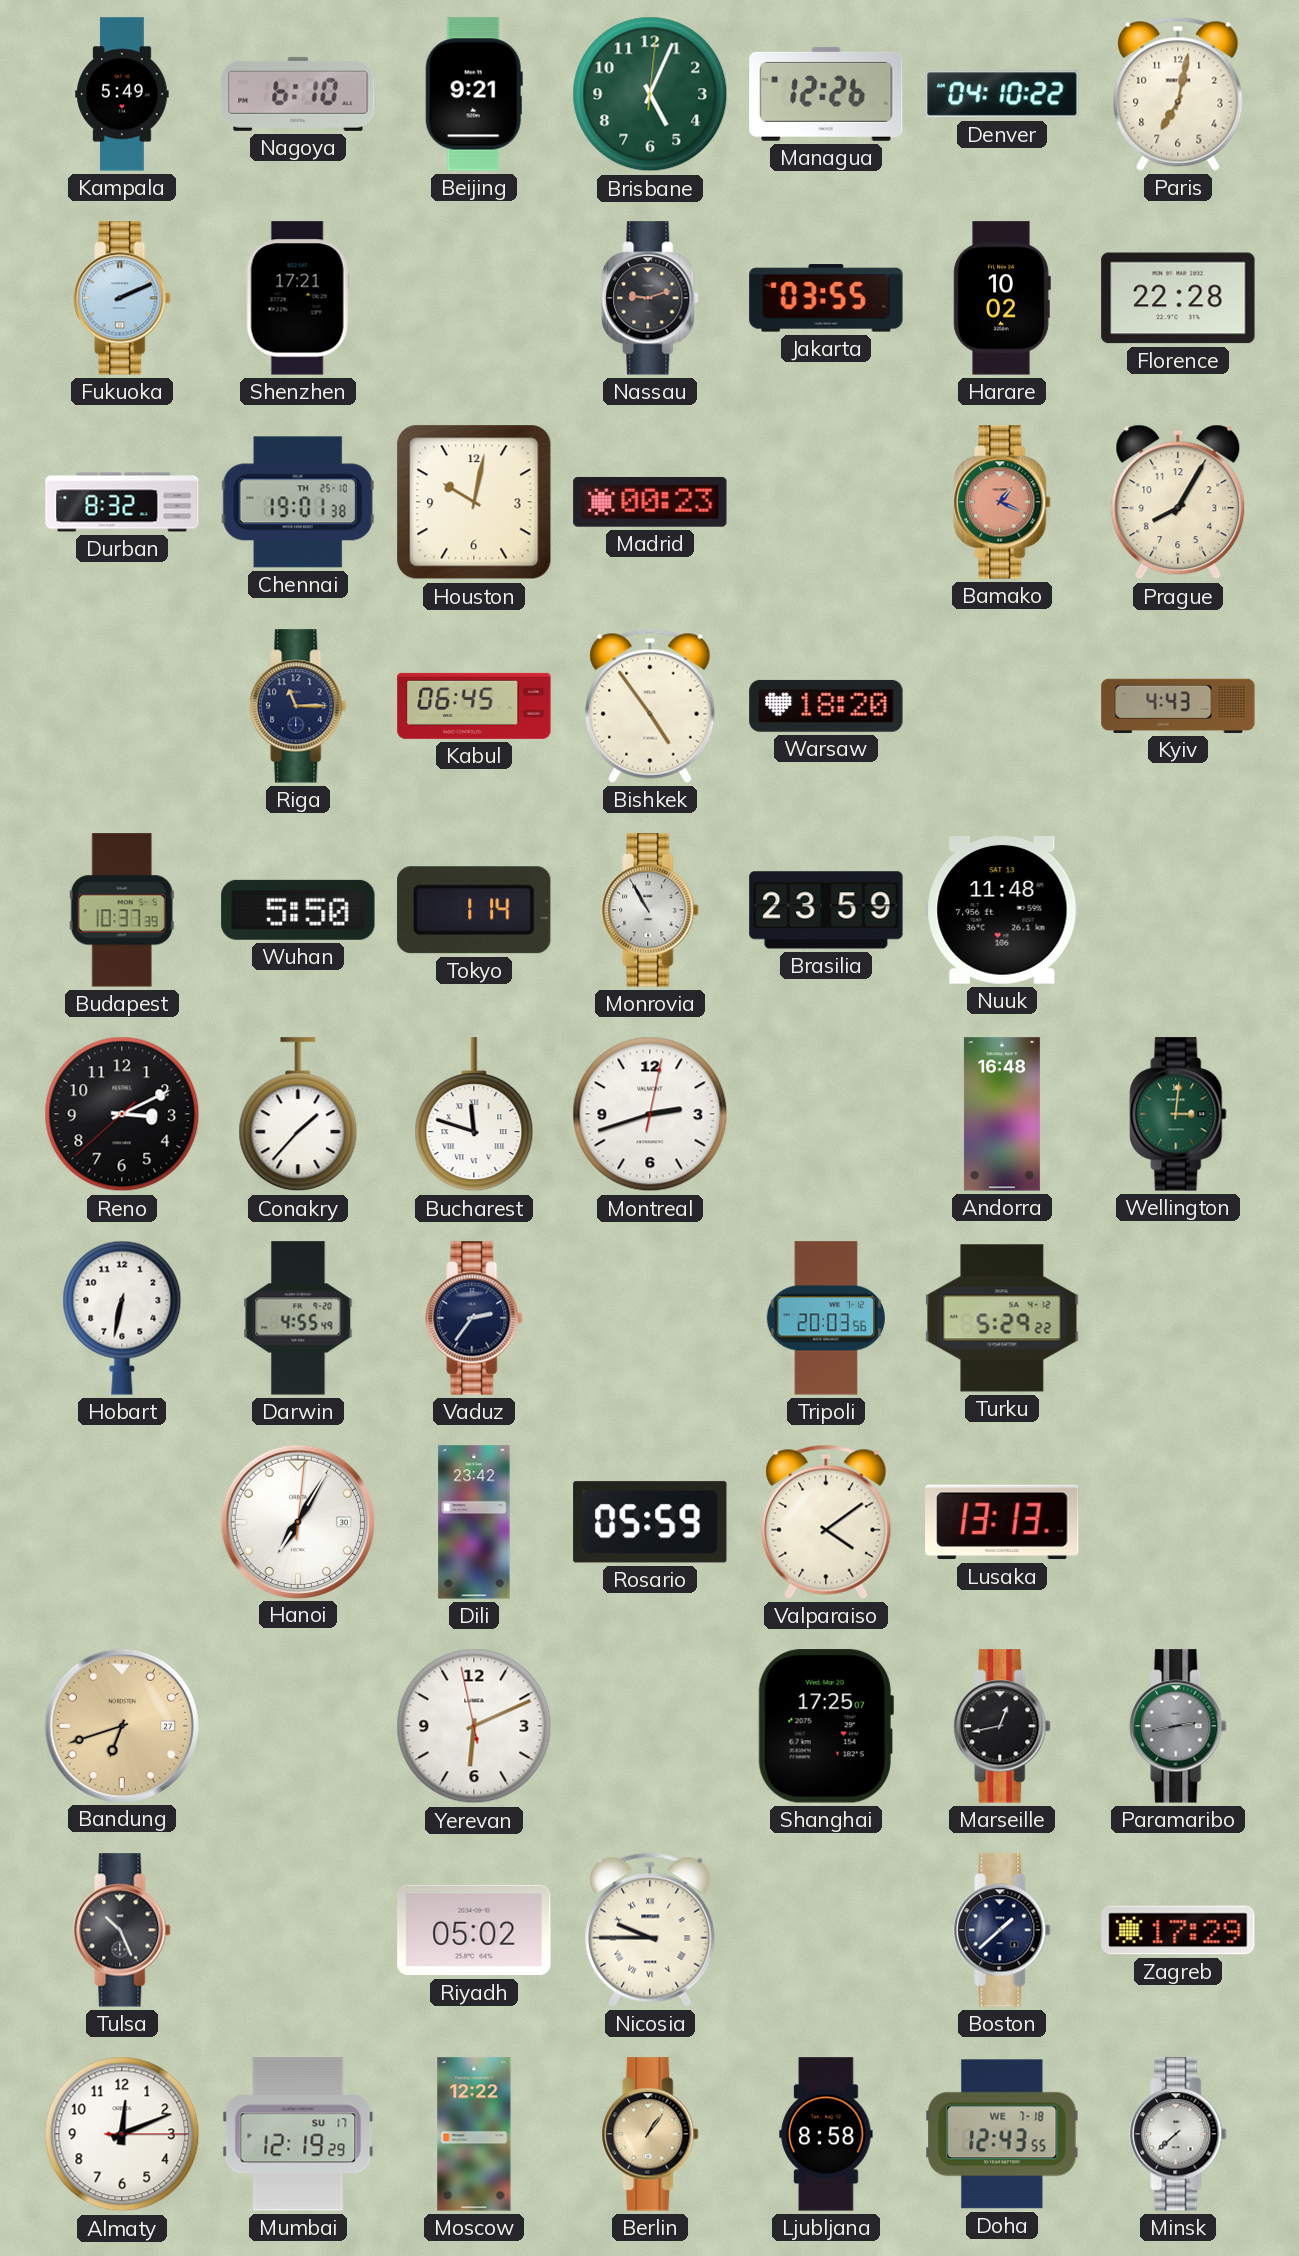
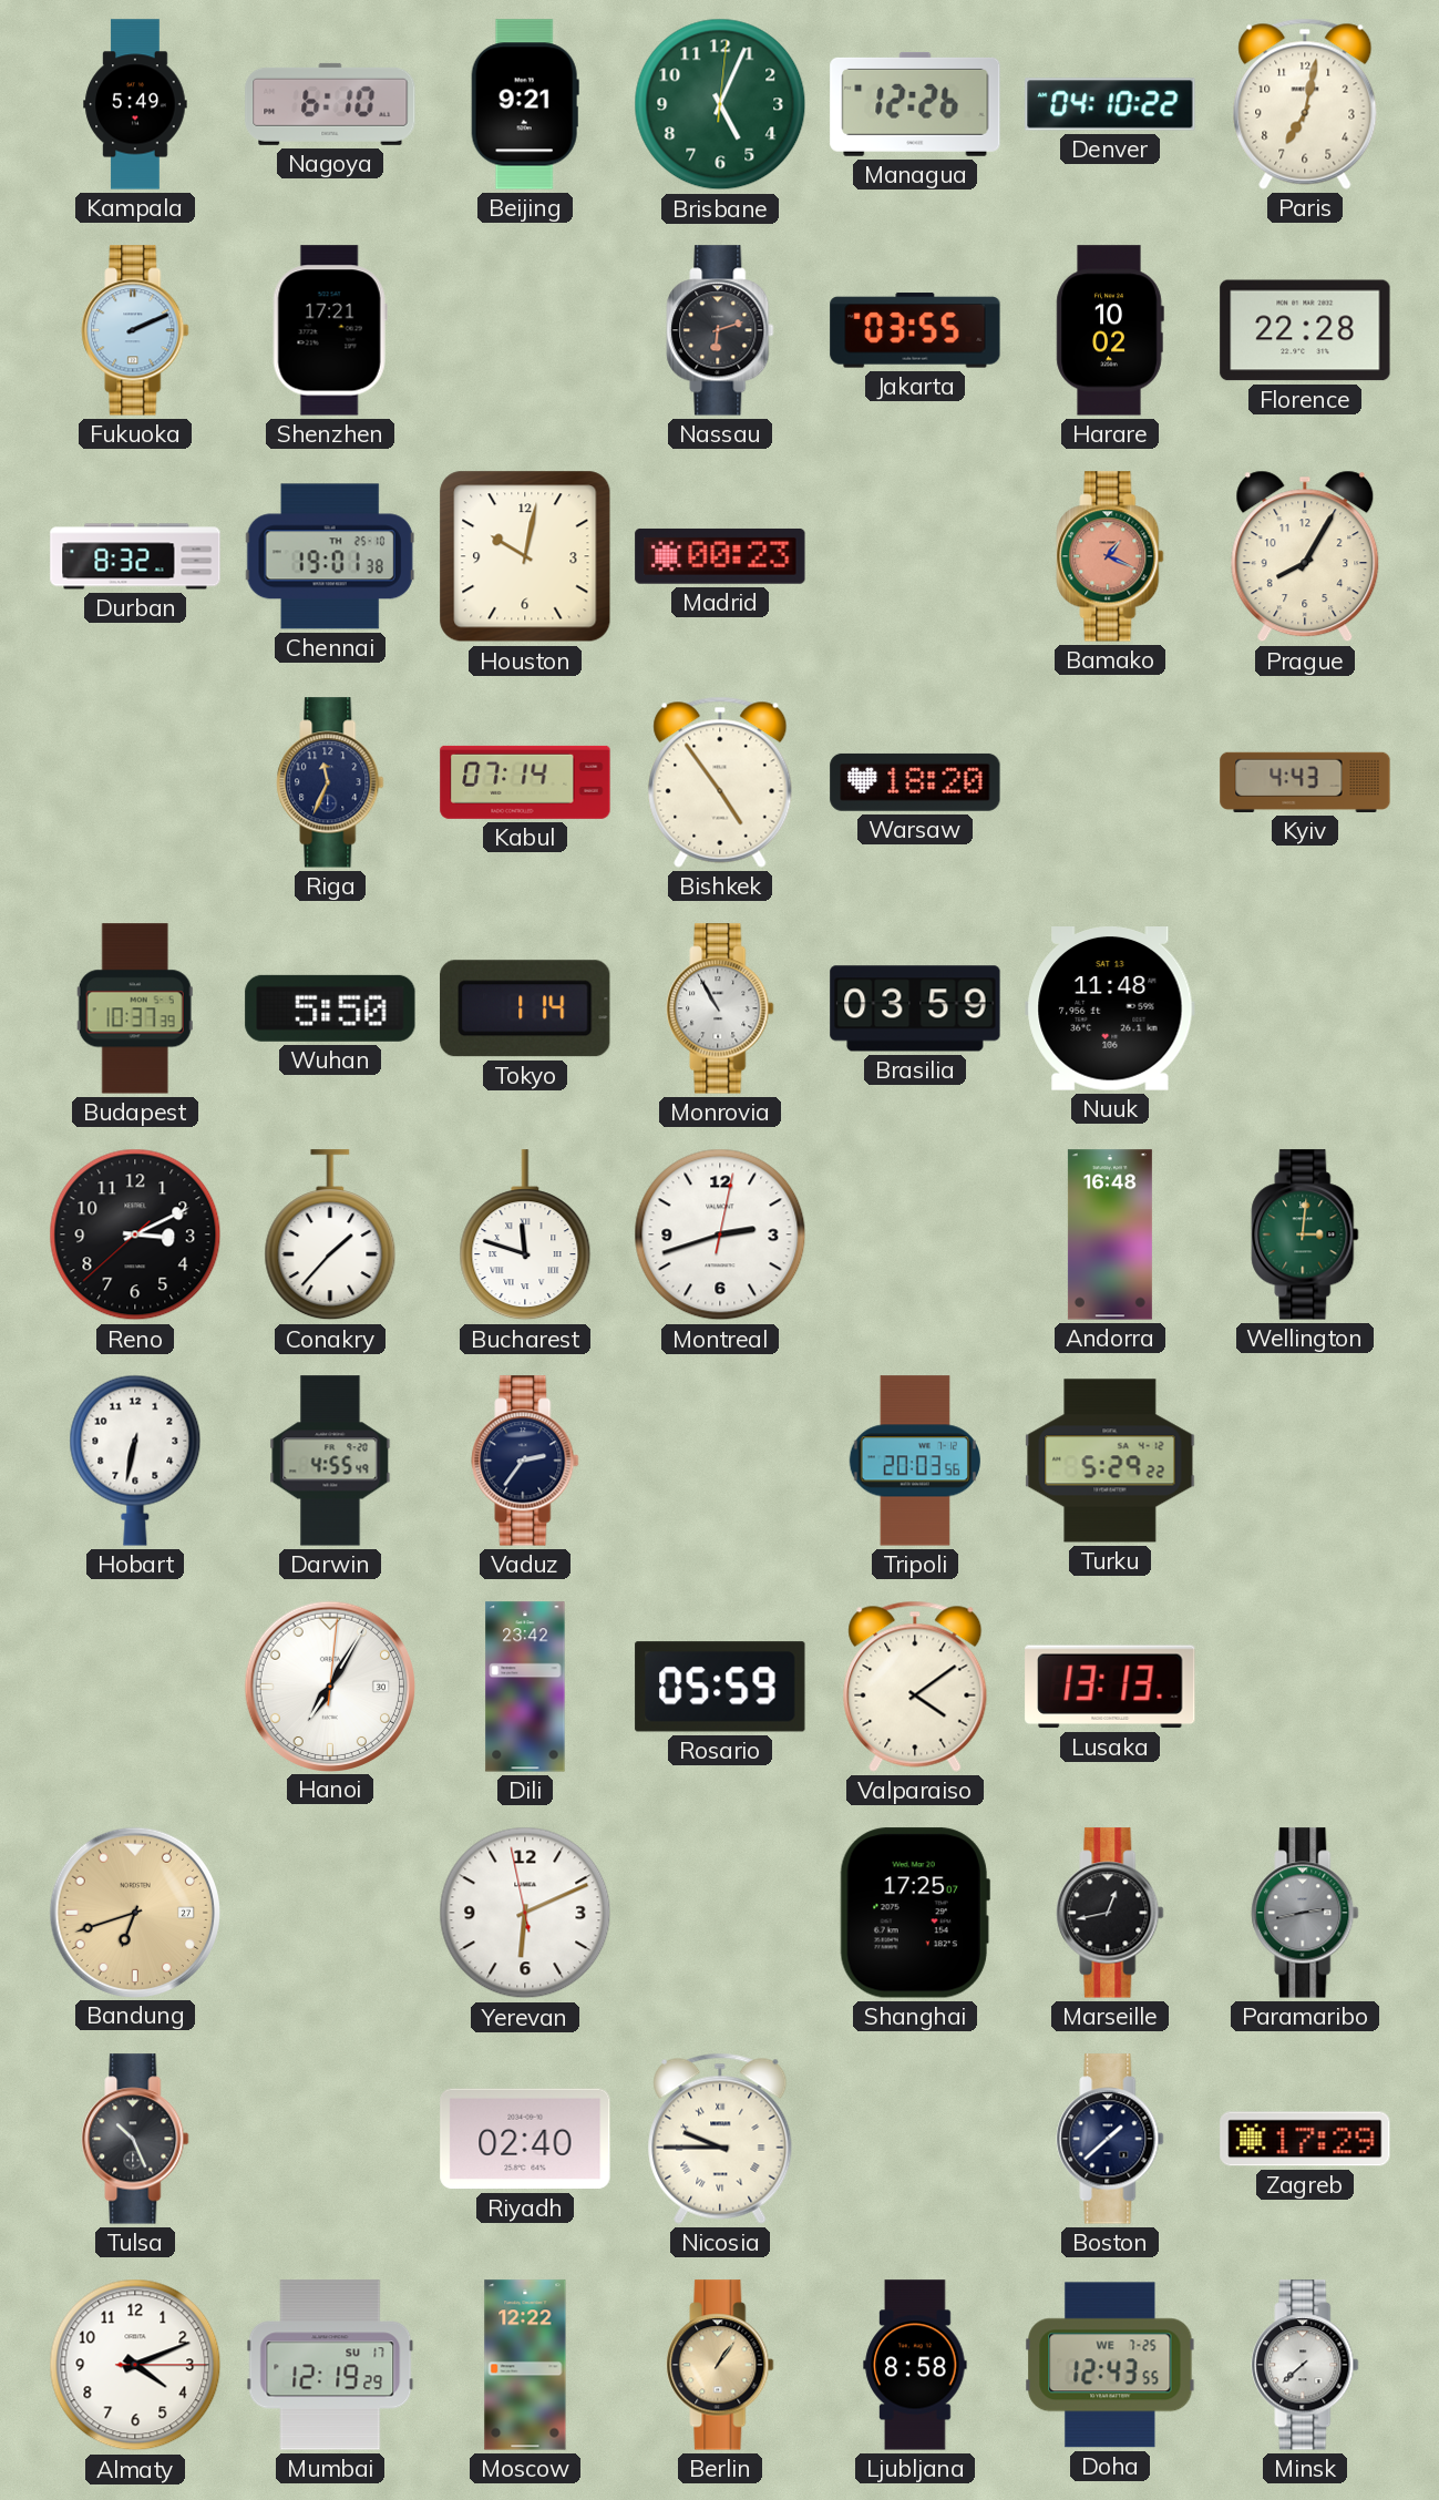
Nassau: 9:12 -> 6:12 (720, 330)
Riga: 11:15 -> 11:34 (330, 782)
Kabul: 06:45 -> 07:14 (525, 782)
Brasilia: 23:59 -> 03:59 (915, 1008)
Riyadh: 05:02 -> 02:40 (525, 2139)
Almaty: 12:11 -> 4:11 (135, 2365)
Doha date: WE 7-18 -> WE 7-25 (1110, 2365)
